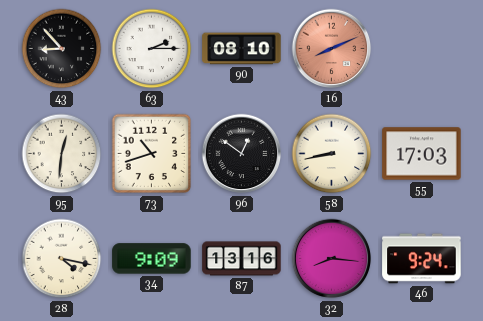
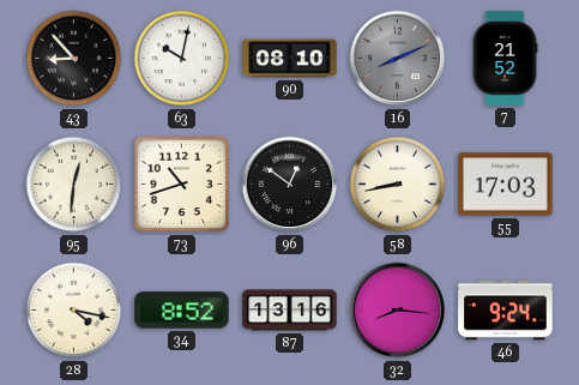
63: 2:15 -> 10:02 (182, 59)
16 dial: salmon -> grey (398, 59)
7: none -> 21:52 (505, 59)
34: 9:09 -> 8:52 (182, 311)
